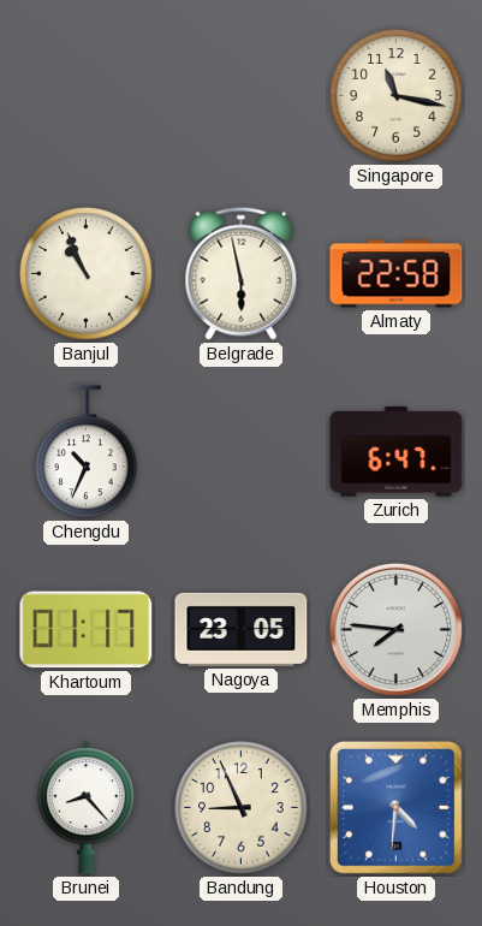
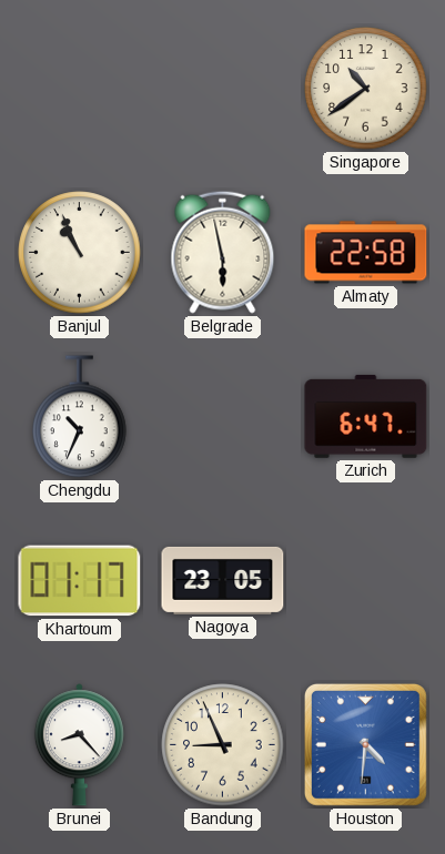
Singapore: 11:17 -> 10:39 (366, 89)
Memphis: 7:46 -> none (395, 629)
